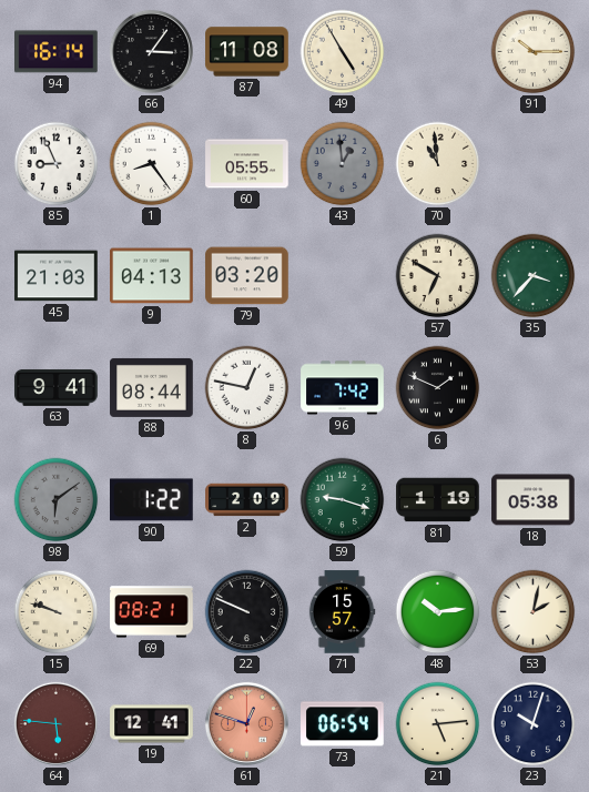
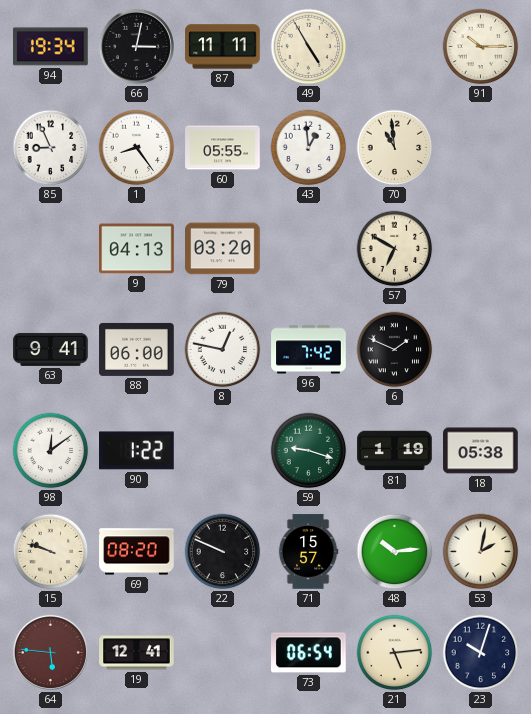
94: 16:14 -> 19:34 (51, 47)
66: 3:06 -> 3:02 (136, 46)
87: 11:08 -> 11:11 (223, 47)
43 dial: grey -> white (309, 148)
45: 21:03 -> none (57, 276)
35: 3:37 -> none (534, 276)
88: 08:44 -> 06:00 (137, 349)
98: 6:09 -> 12:09 (51, 451)
98 dial: grey -> white (51, 451)
2: 2:09 -> none (247, 500)
69: 08:21 -> 08:20 (137, 552)
61: 12:48 -> none (246, 723)
